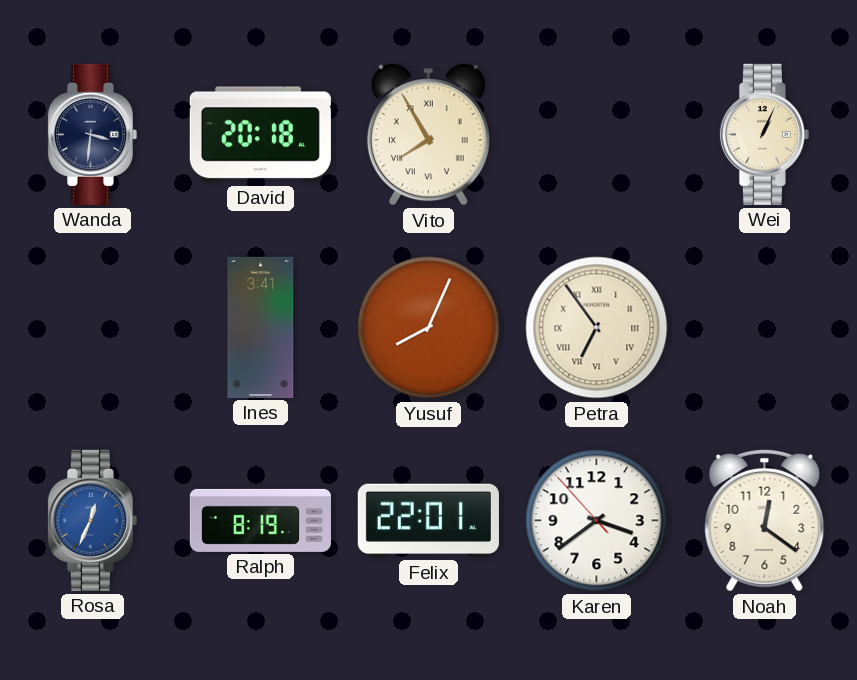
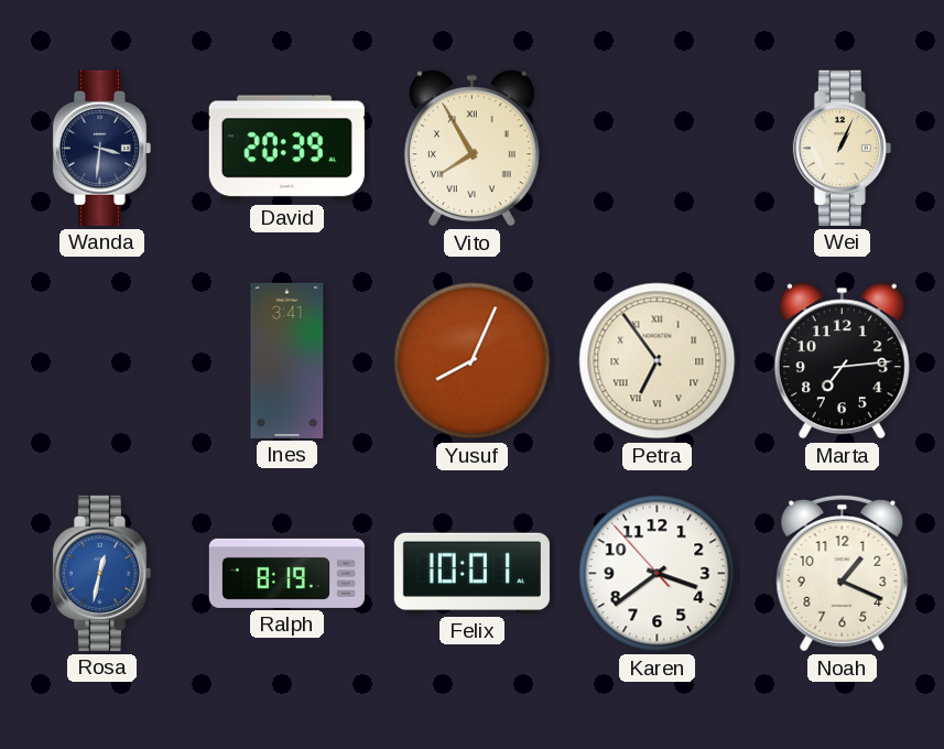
David: 20:18 -> 20:39 (286, 149)
Marta: none -> 7:14 (842, 361)
Rosa: 12:34 -> 12:32 (101, 573)
Felix: 22:01 -> 10:01 (471, 574)
Noah: 12:21 -> 1:19 (843, 573)
